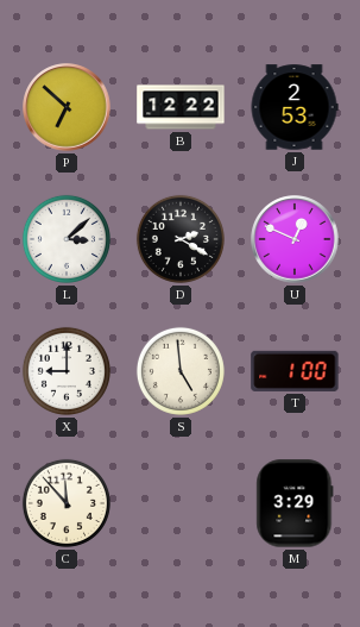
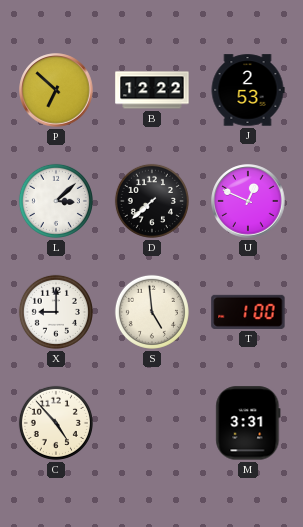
D: 2:20 -> 7:38 (152, 201)
C: 11:53 -> 4:53 (56, 423)
M: 3:29 -> 3:31 (248, 423)
